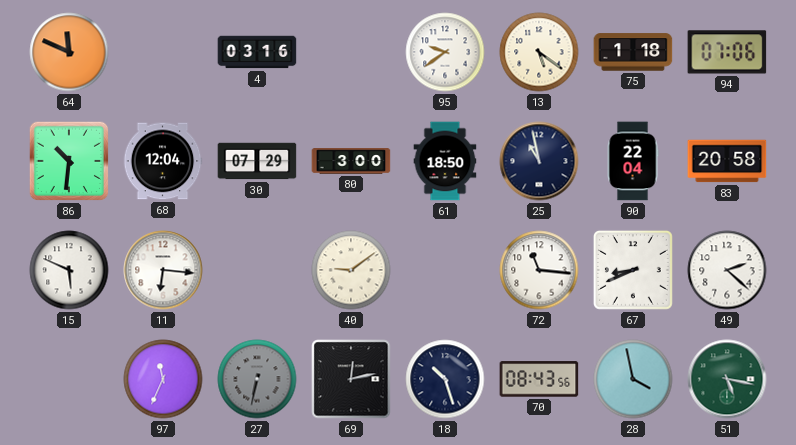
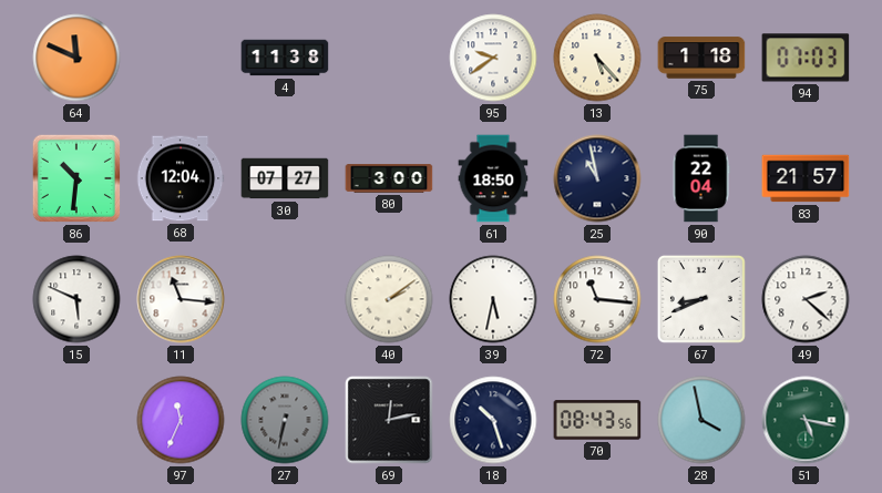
4: 03:16 -> 11:38 (285, 58)
13: 5:21 -> 5:23 (597, 58)
94: 07:06 -> 07:03 (806, 58)
30: 07:29 -> 07:27 (285, 178)
83: 20:58 -> 21:57 (806, 178)
11: 6:16 -> 11:16 (181, 299)
40: 9:09 -> 2:09 (389, 299)
39: none -> 5:32 (493, 299)
